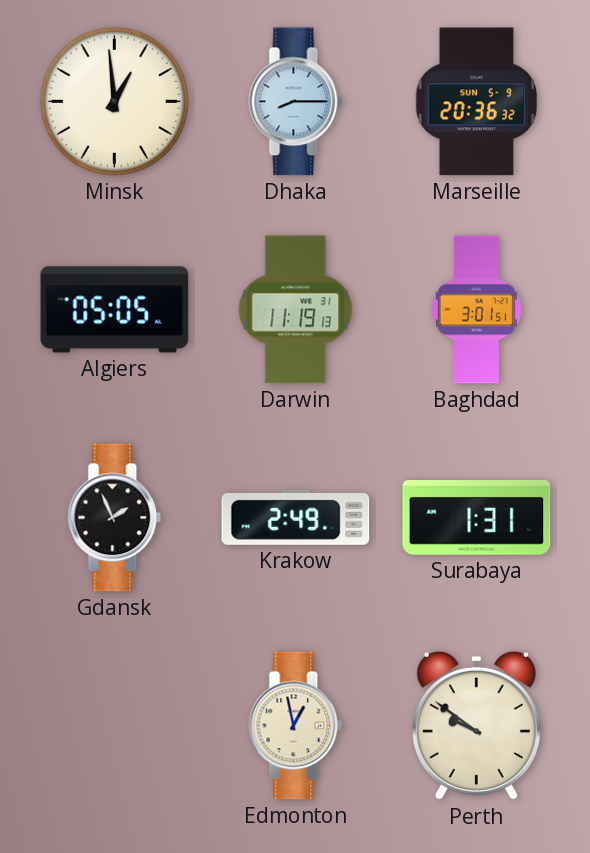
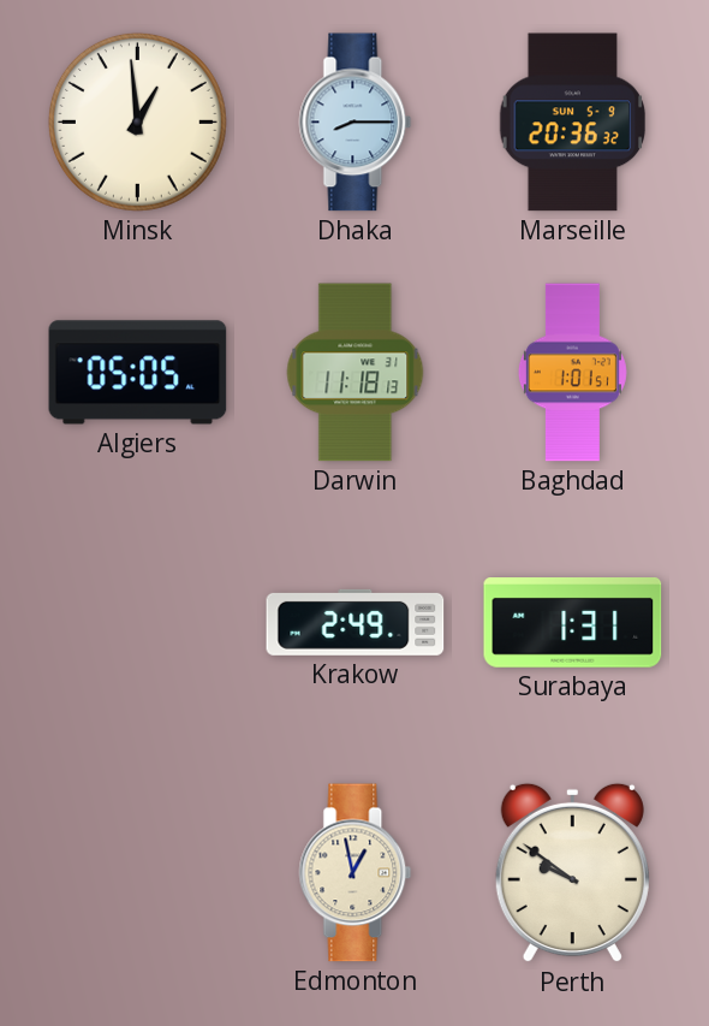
Darwin: 11:19 -> 11:18 (356, 373)
Baghdad: 3:01 -> 1:01 (572, 373)
Gdansk: 1:56 -> none (115, 518)
